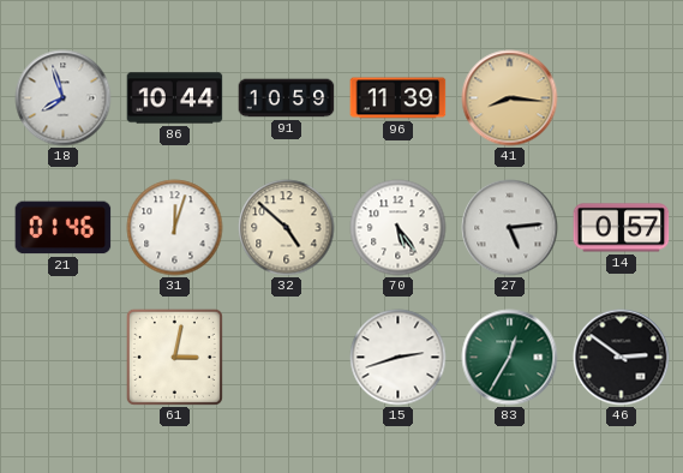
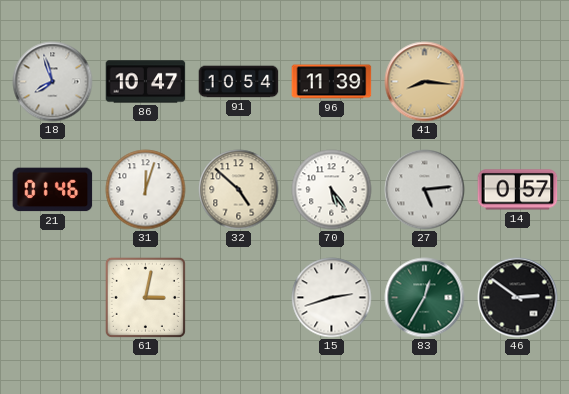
86: 10:44 -> 10:47 (146, 82)
91: 10:59 -> 10:54 (239, 82)
